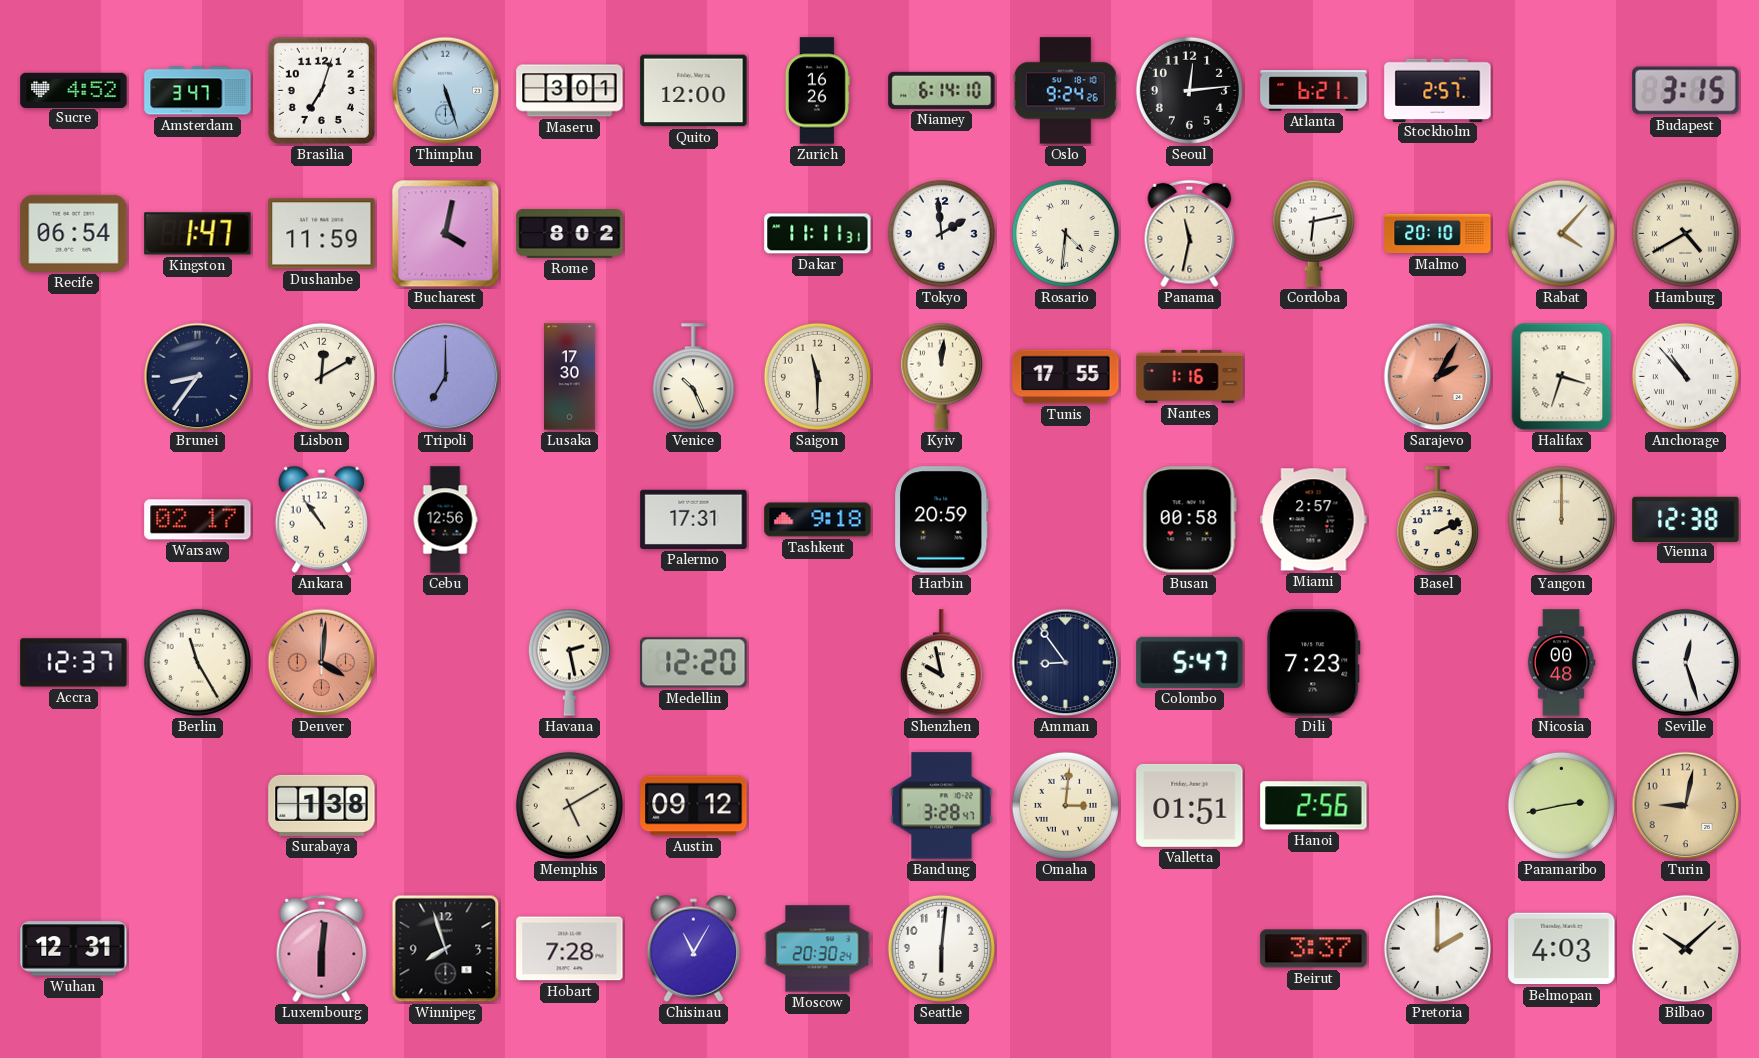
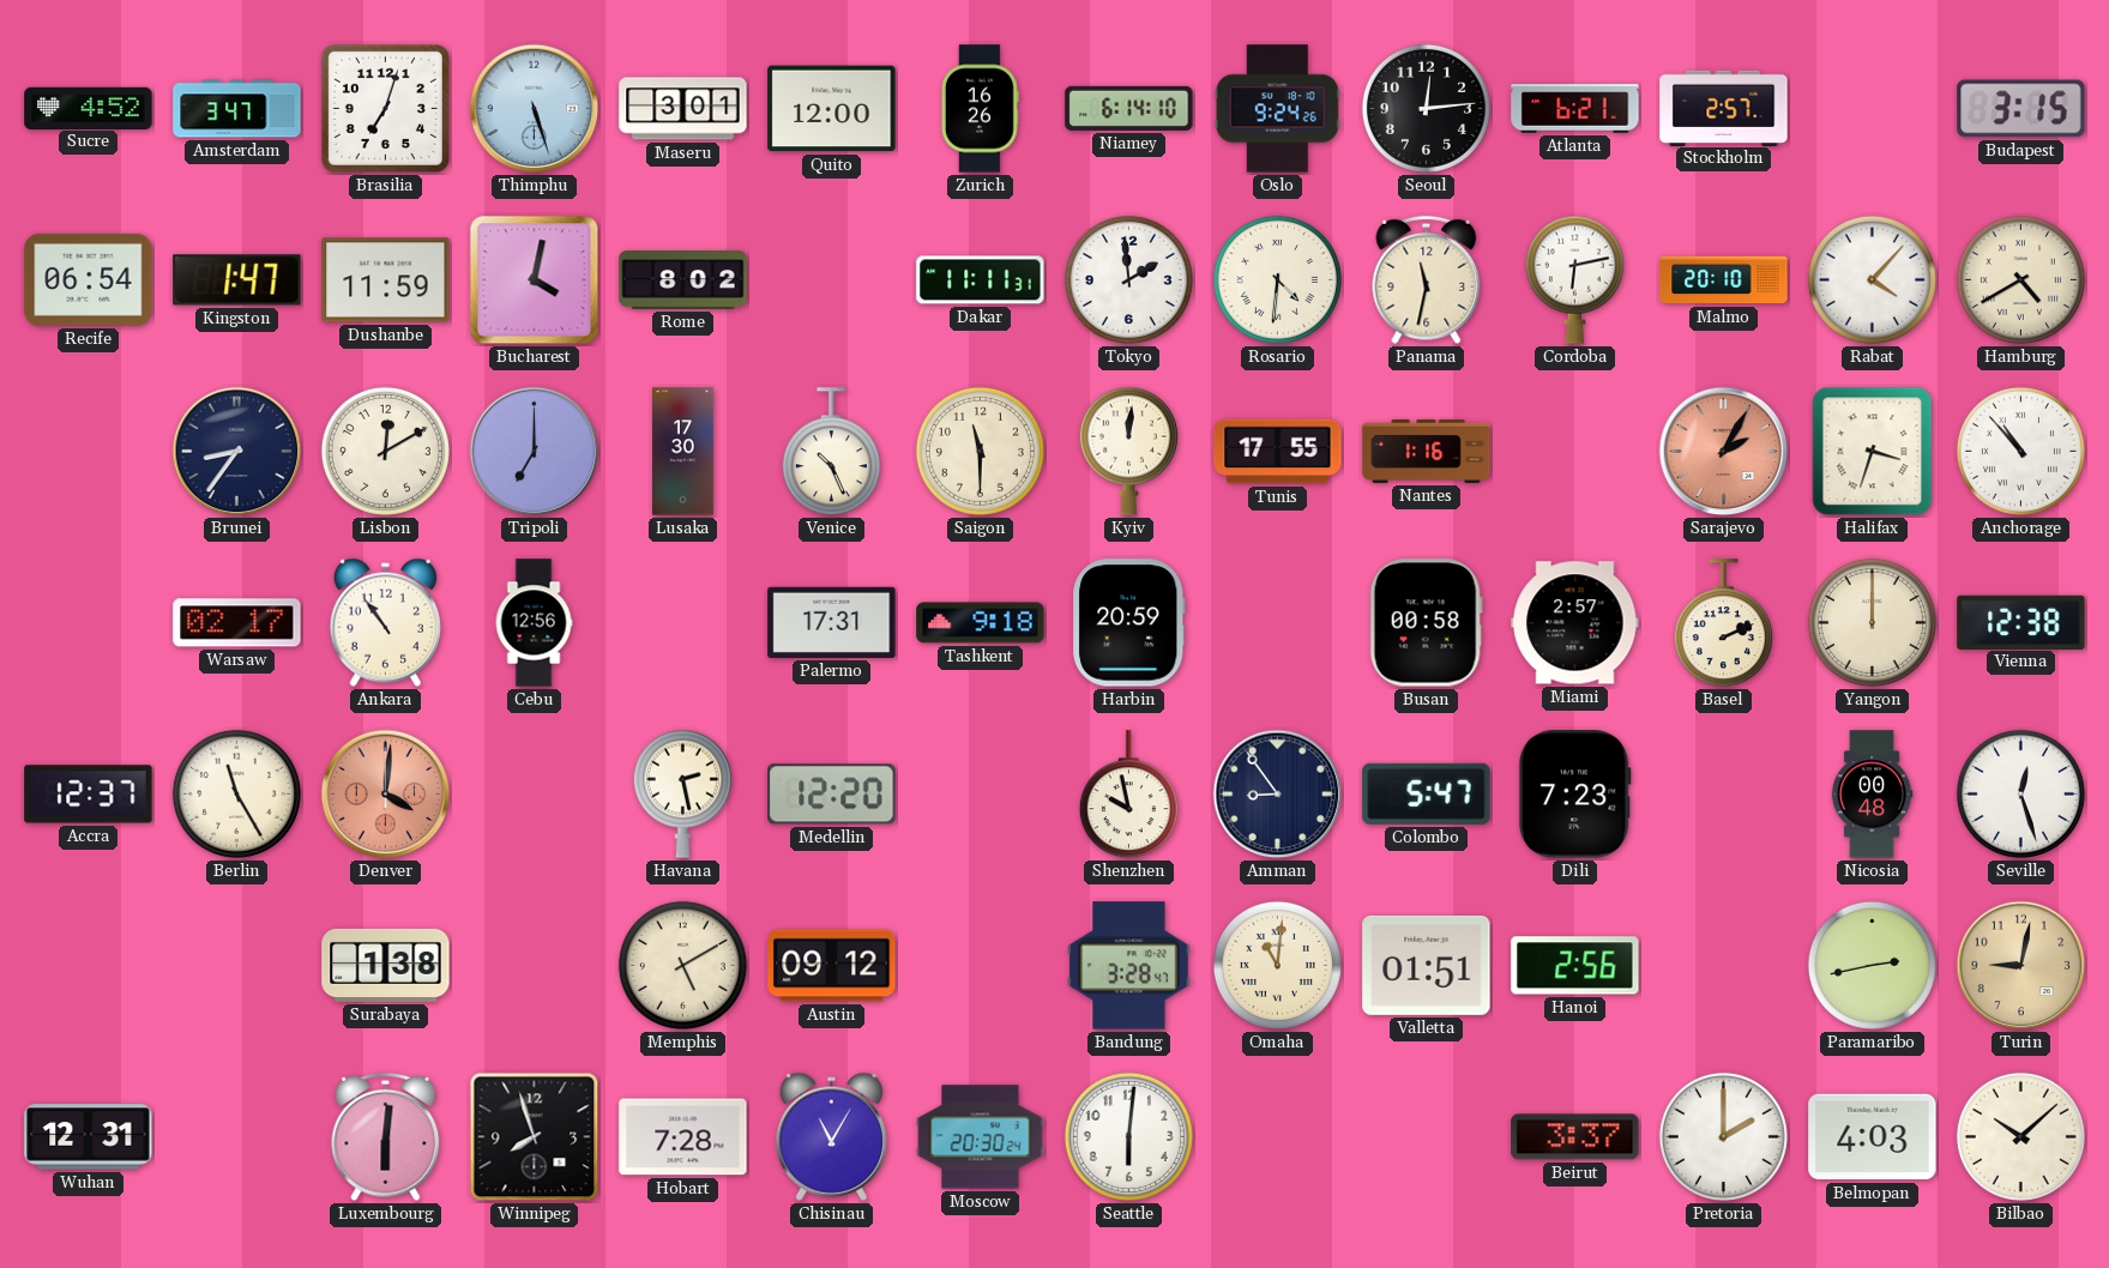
Omaha: 3:01 -> 11:01 (1277, 965)
